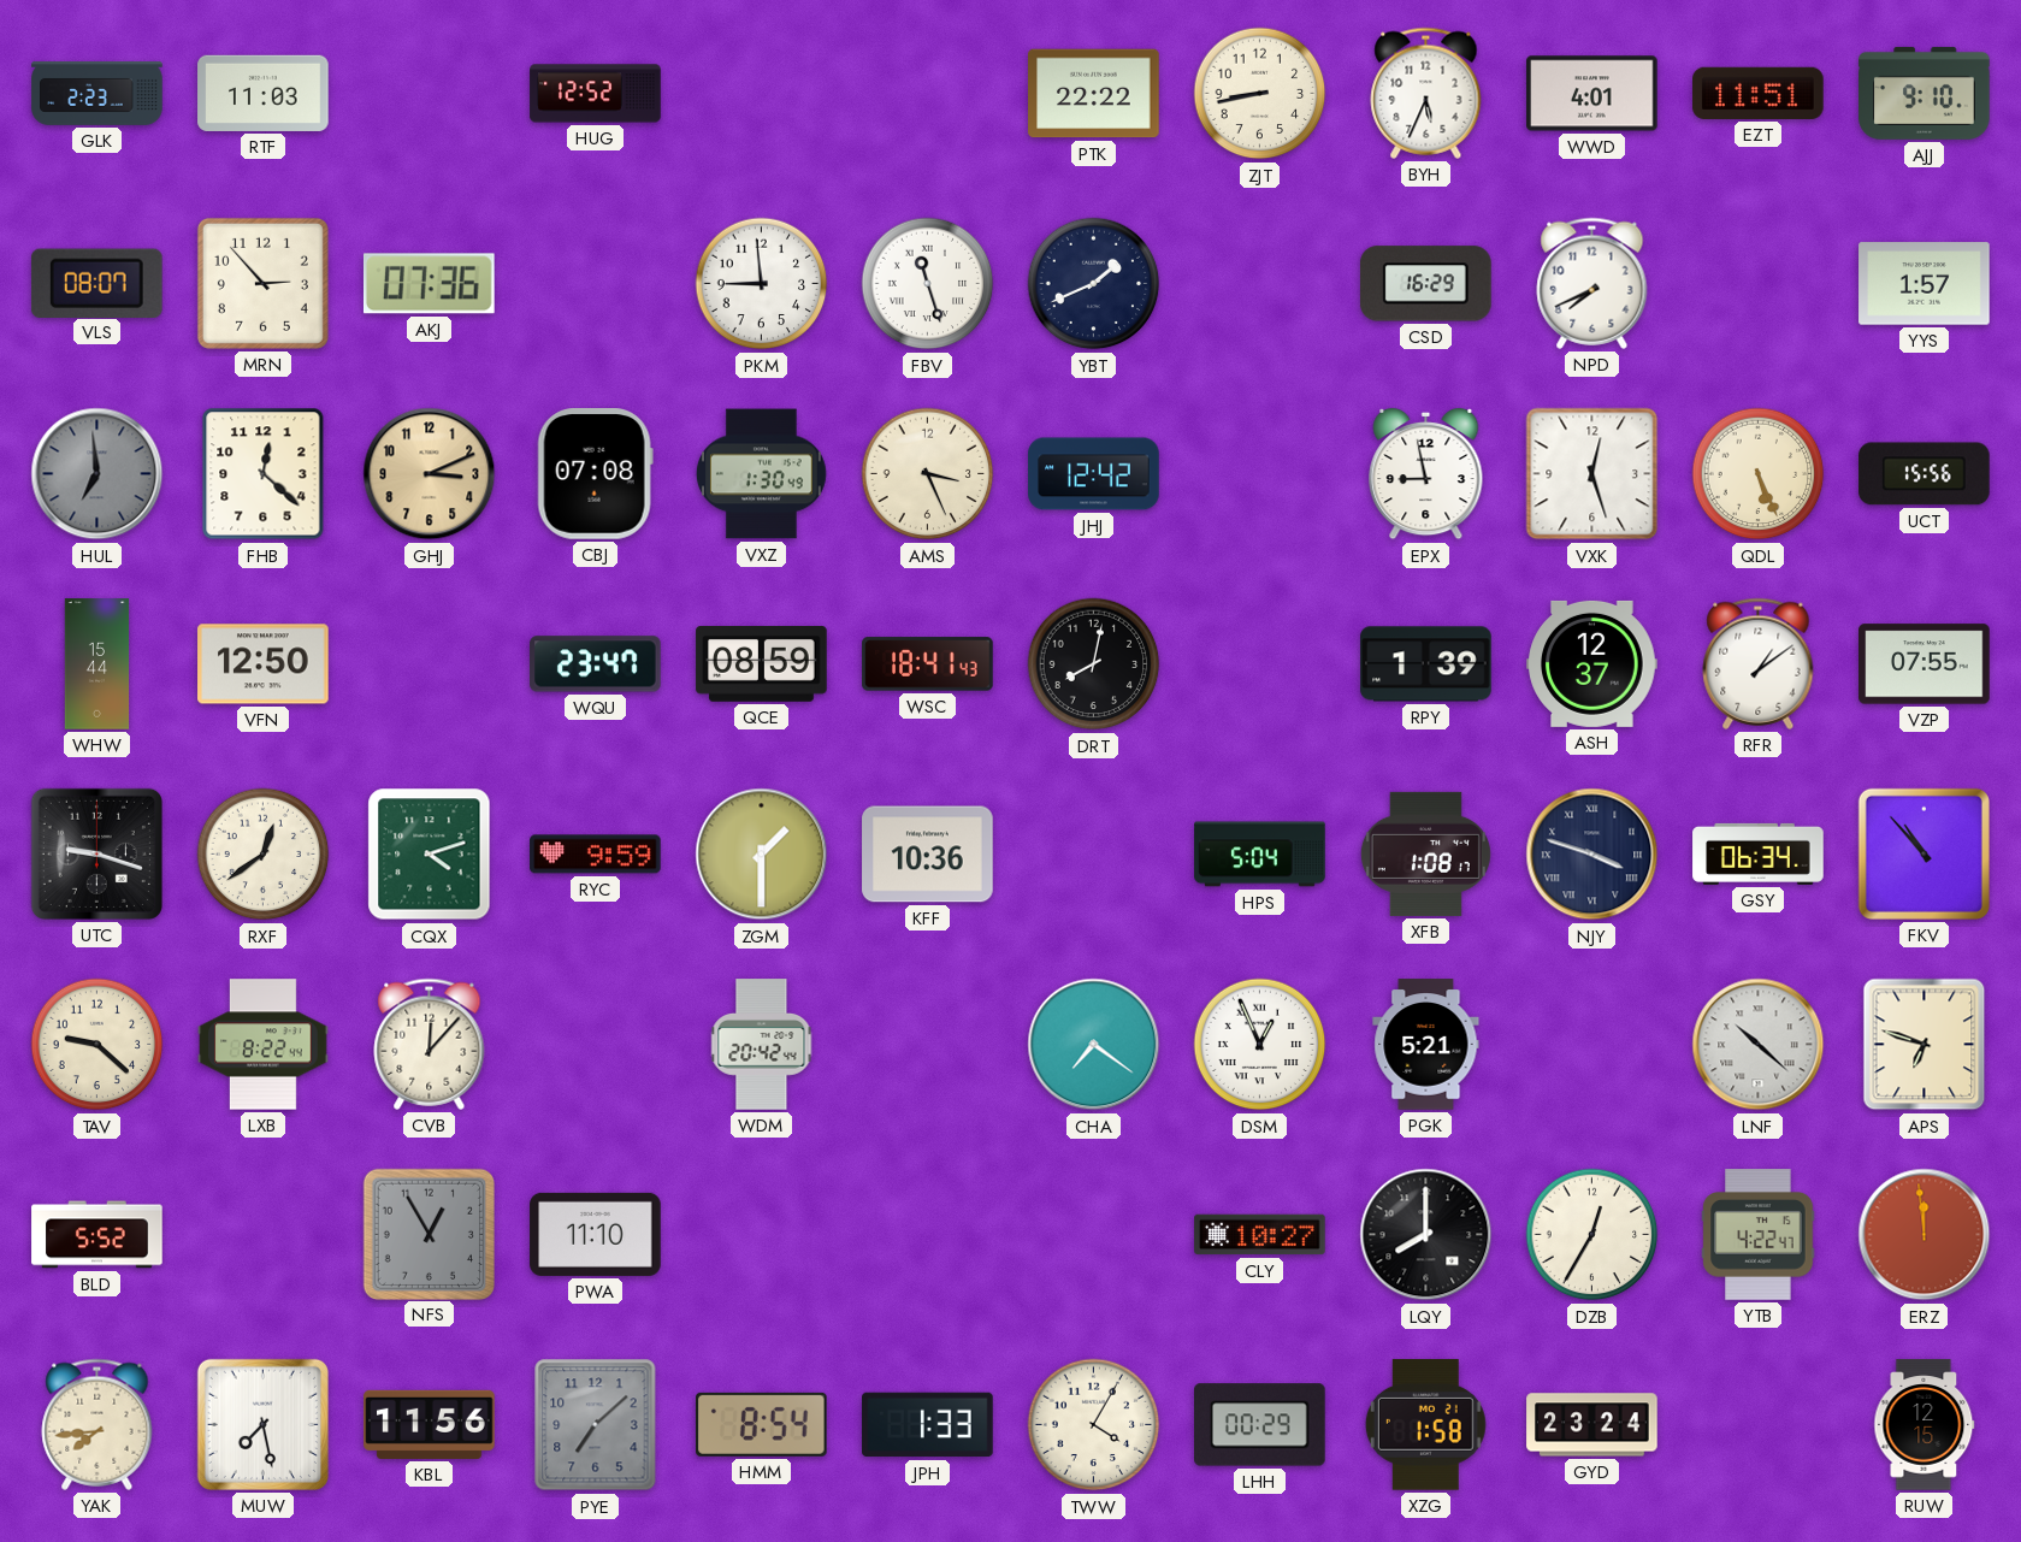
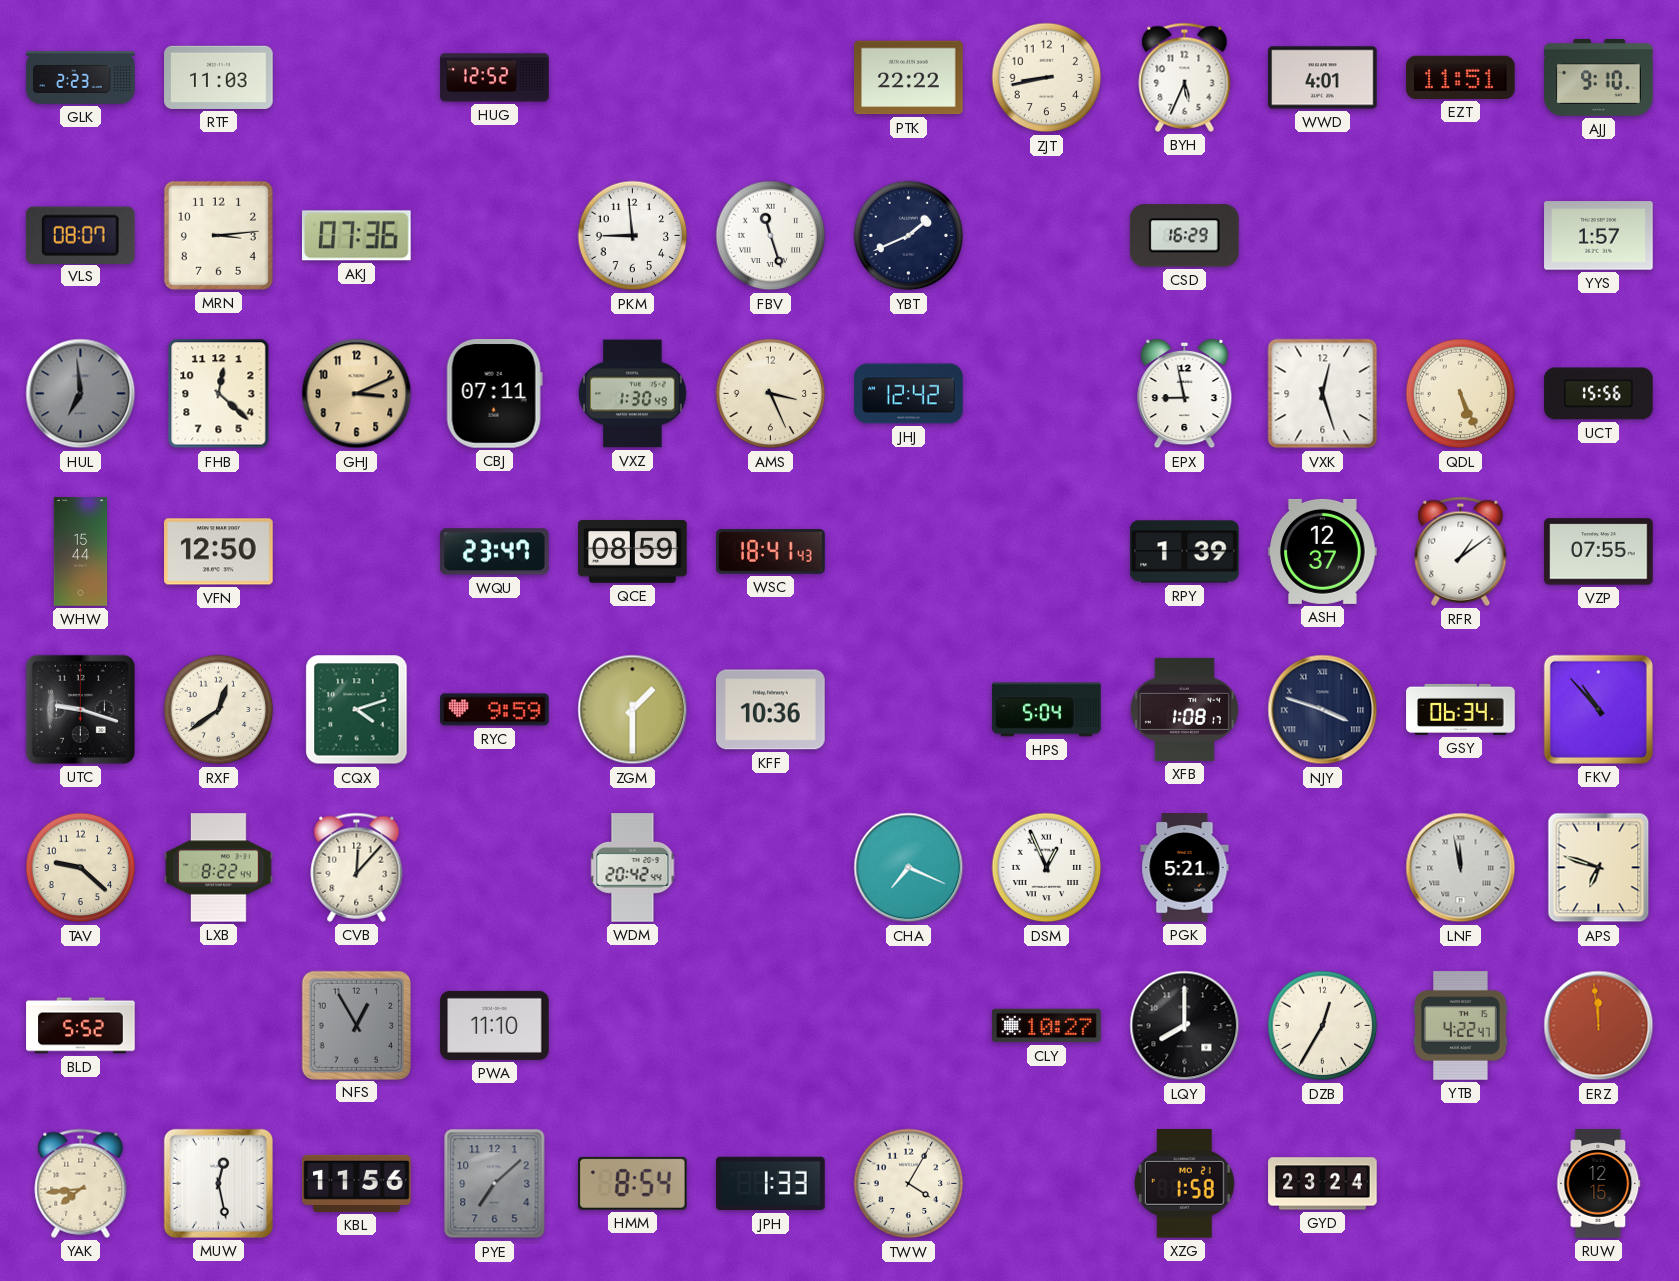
MRN: 2:53 -> 3:14 (218, 235)
NPD: 7:41 -> none (1592, 283)
CBJ: 07:08 -> 07:11 (494, 394)
DRT: 8:02 -> none (1094, 664)
CHA: 7:21 -> 7:19 (909, 868)
LNF: 10:22 -> 11:58 (1461, 868)
MUW: 7:28 -> 12:28 (218, 1183)
LHH: 00:29 -> none (1260, 1425)
